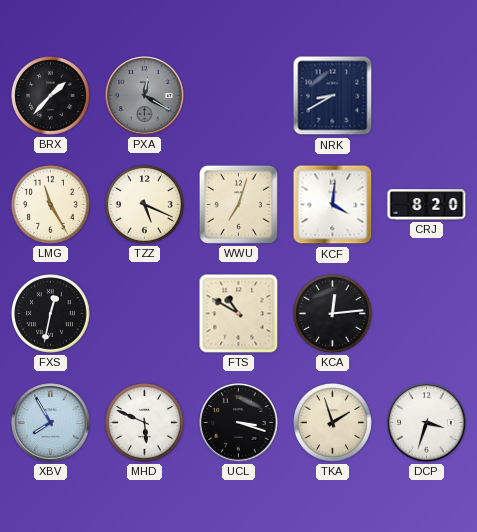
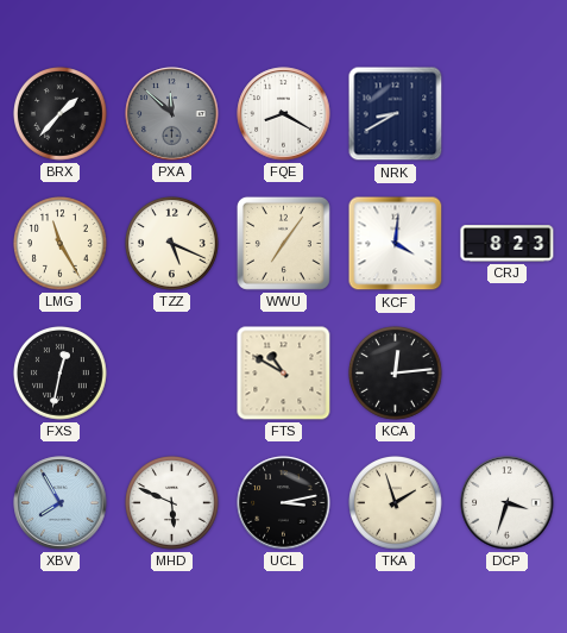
PXA: 12:20 -> 11:52 (172, 114)
FQE: none -> 8:20 (284, 114)
WWU: 7:03 -> 7:06 (283, 243)
CRJ: 8:20 -> 8:23 (508, 244)
UCL: 3:18 -> 3:13 (284, 503)
